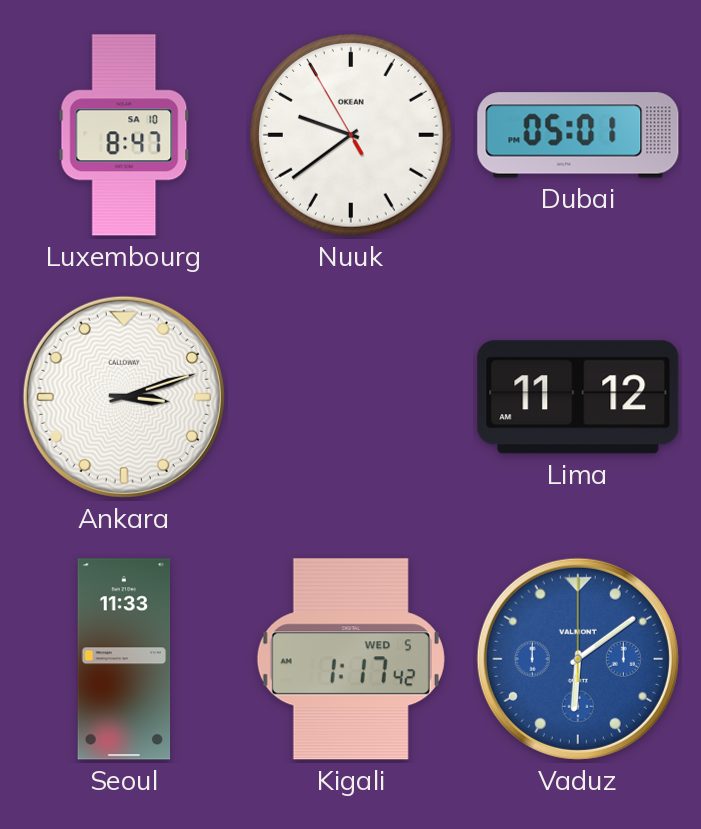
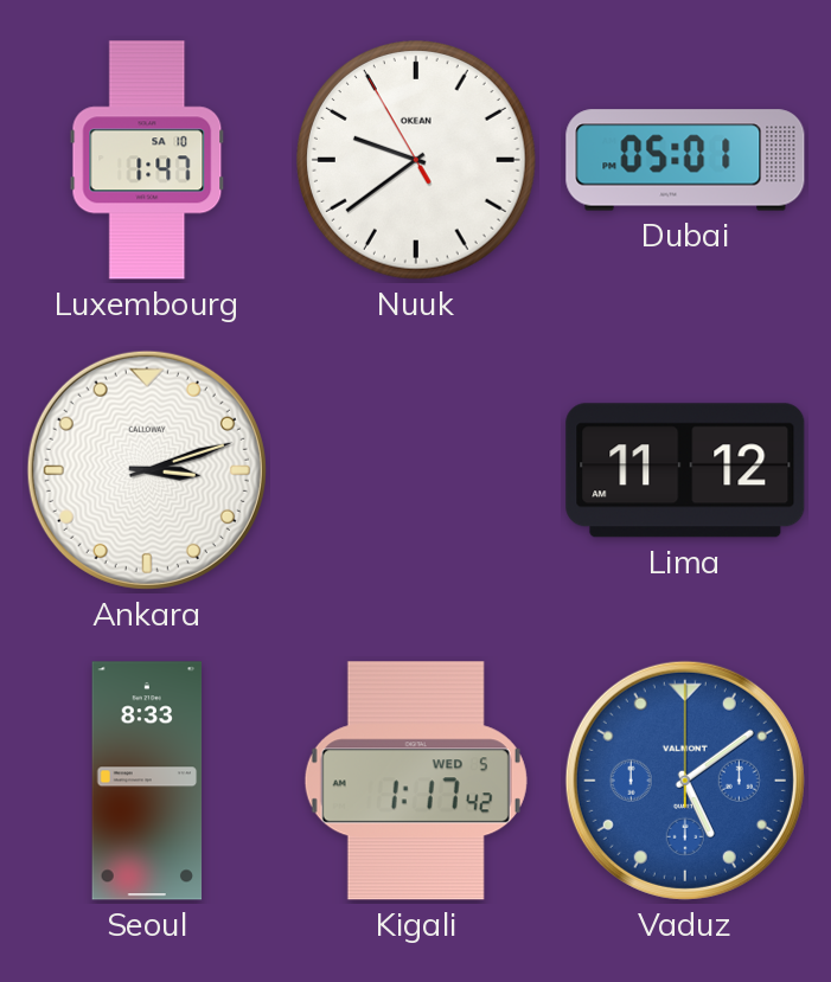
Luxembourg: 8:47 -> 1:47 (147, 160)
Seoul: 11:33 -> 8:33 (147, 781)
Vaduz: 6:09 -> 5:09 (685, 781)
